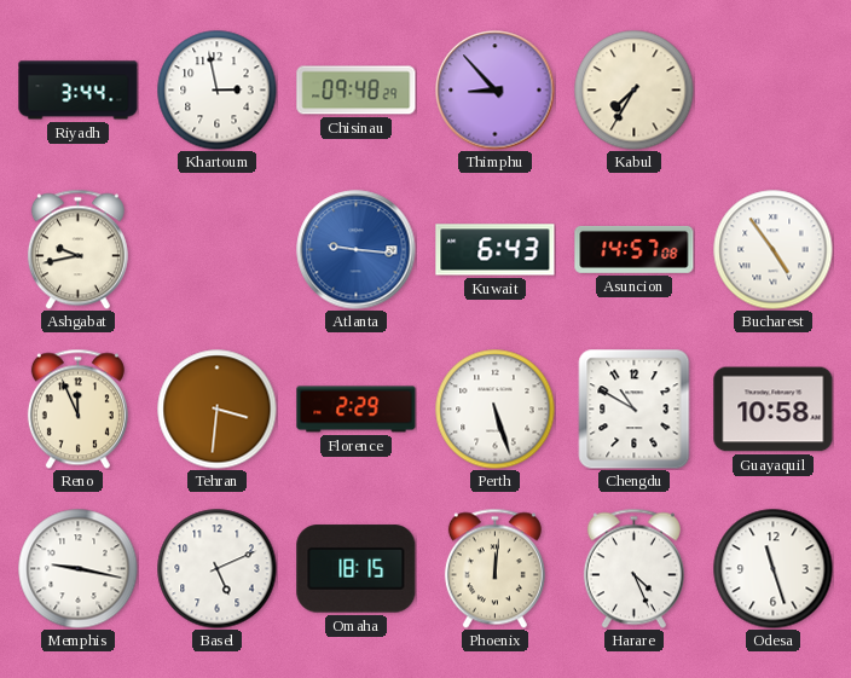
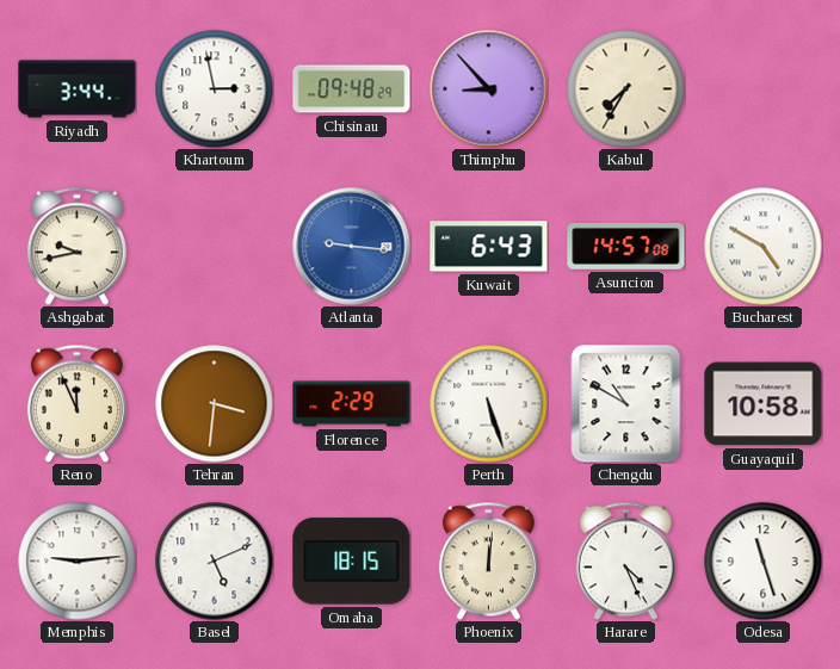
Bucharest: 4:54 -> 4:50 (764, 247)
Memphis: 9:17 -> 9:14 (78, 562)
